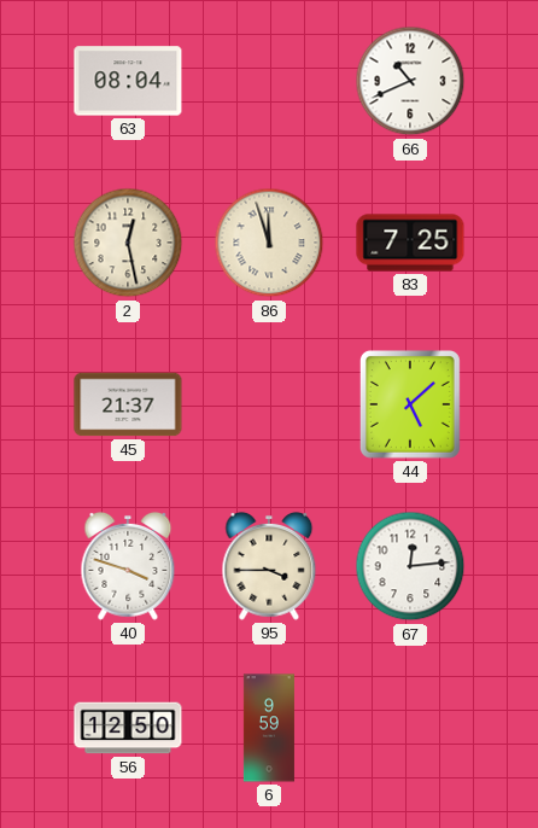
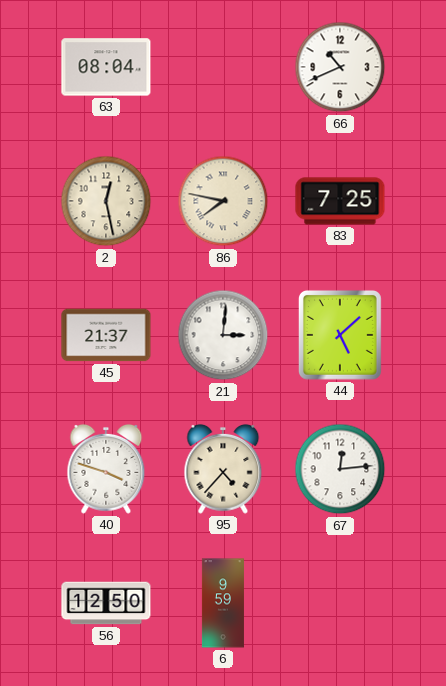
86: 11:57 -> 7:47 (223, 201)
21: none -> 3:01 (223, 335)
95: 3:45 -> 4:37 (223, 469)
